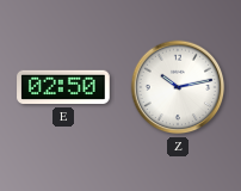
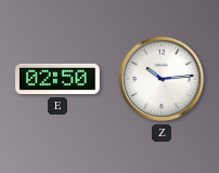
Z: 10:13 -> 10:14 (162, 79)
